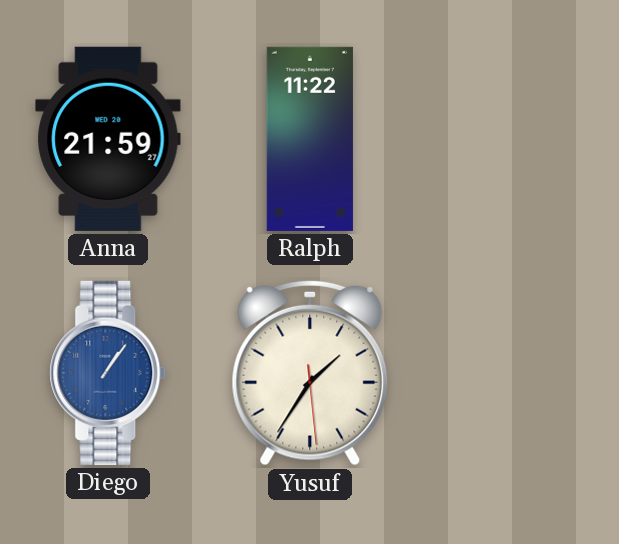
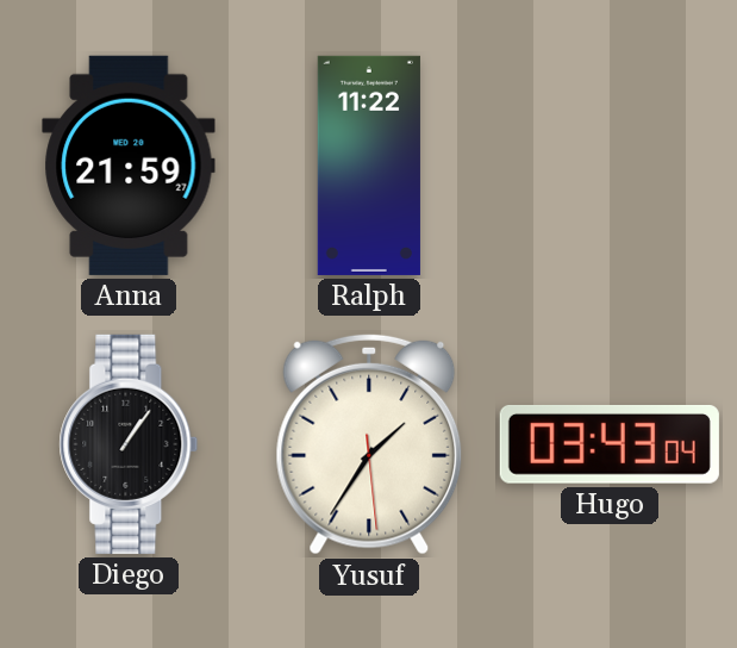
Diego dial: blue -> black (129, 444)
Hugo: none -> 03:43 (610, 444)
